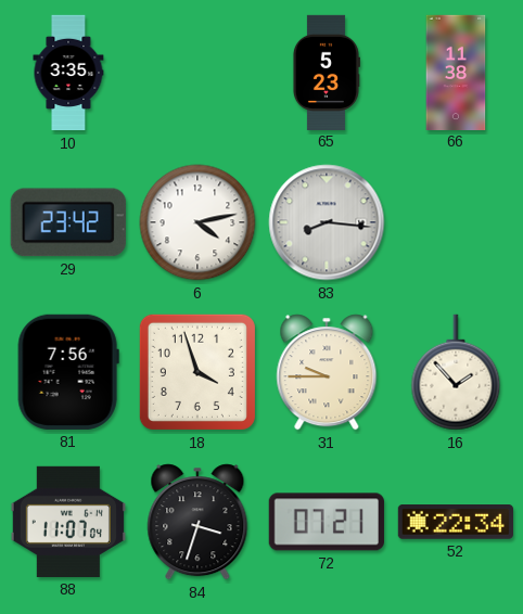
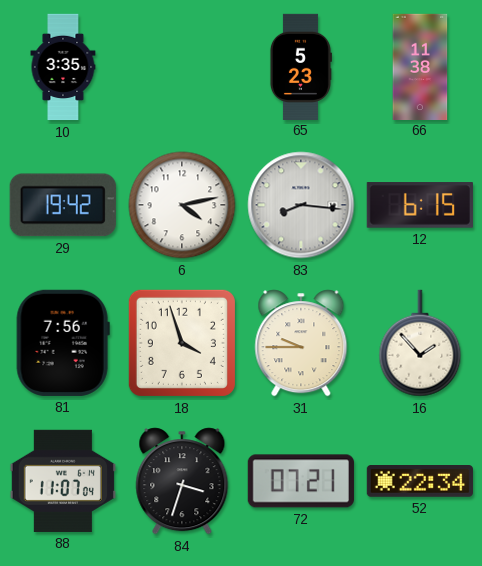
29: 23:42 -> 19:42 (63, 205)
12: none -> 6:15 (420, 205)
